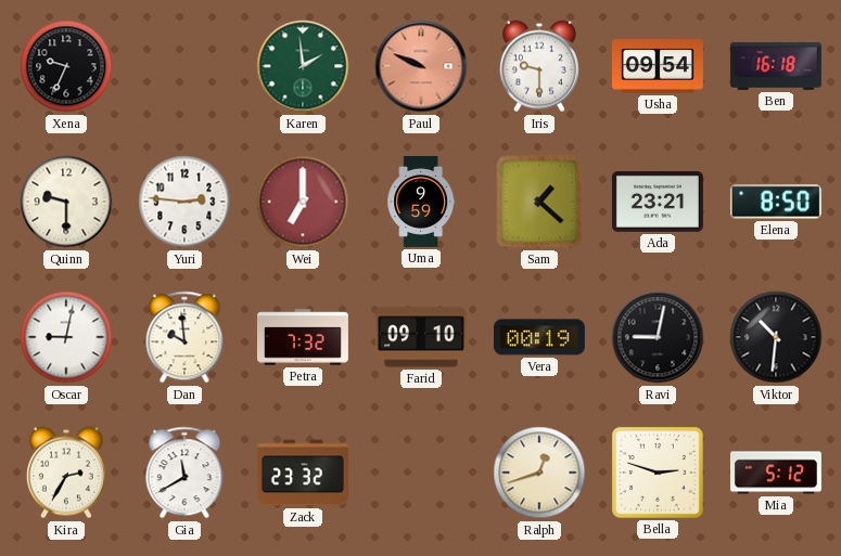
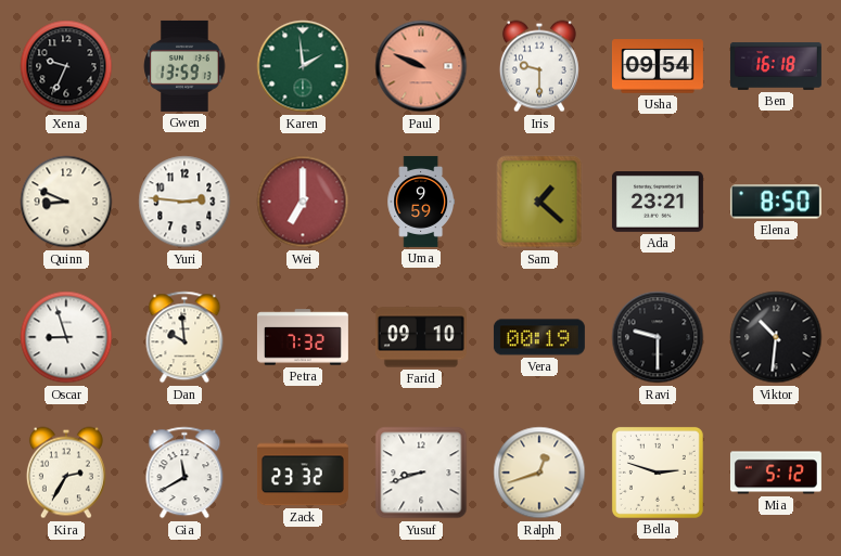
Gwen: none -> 13:59 (184, 66)
Quinn: 9:30 -> 8:49 (66, 202)
Oscar: 9:02 -> 8:57 (66, 337)
Ravi: 9:02 -> 9:30 (658, 337)
Yusuf: none -> 8:42 (421, 473)
